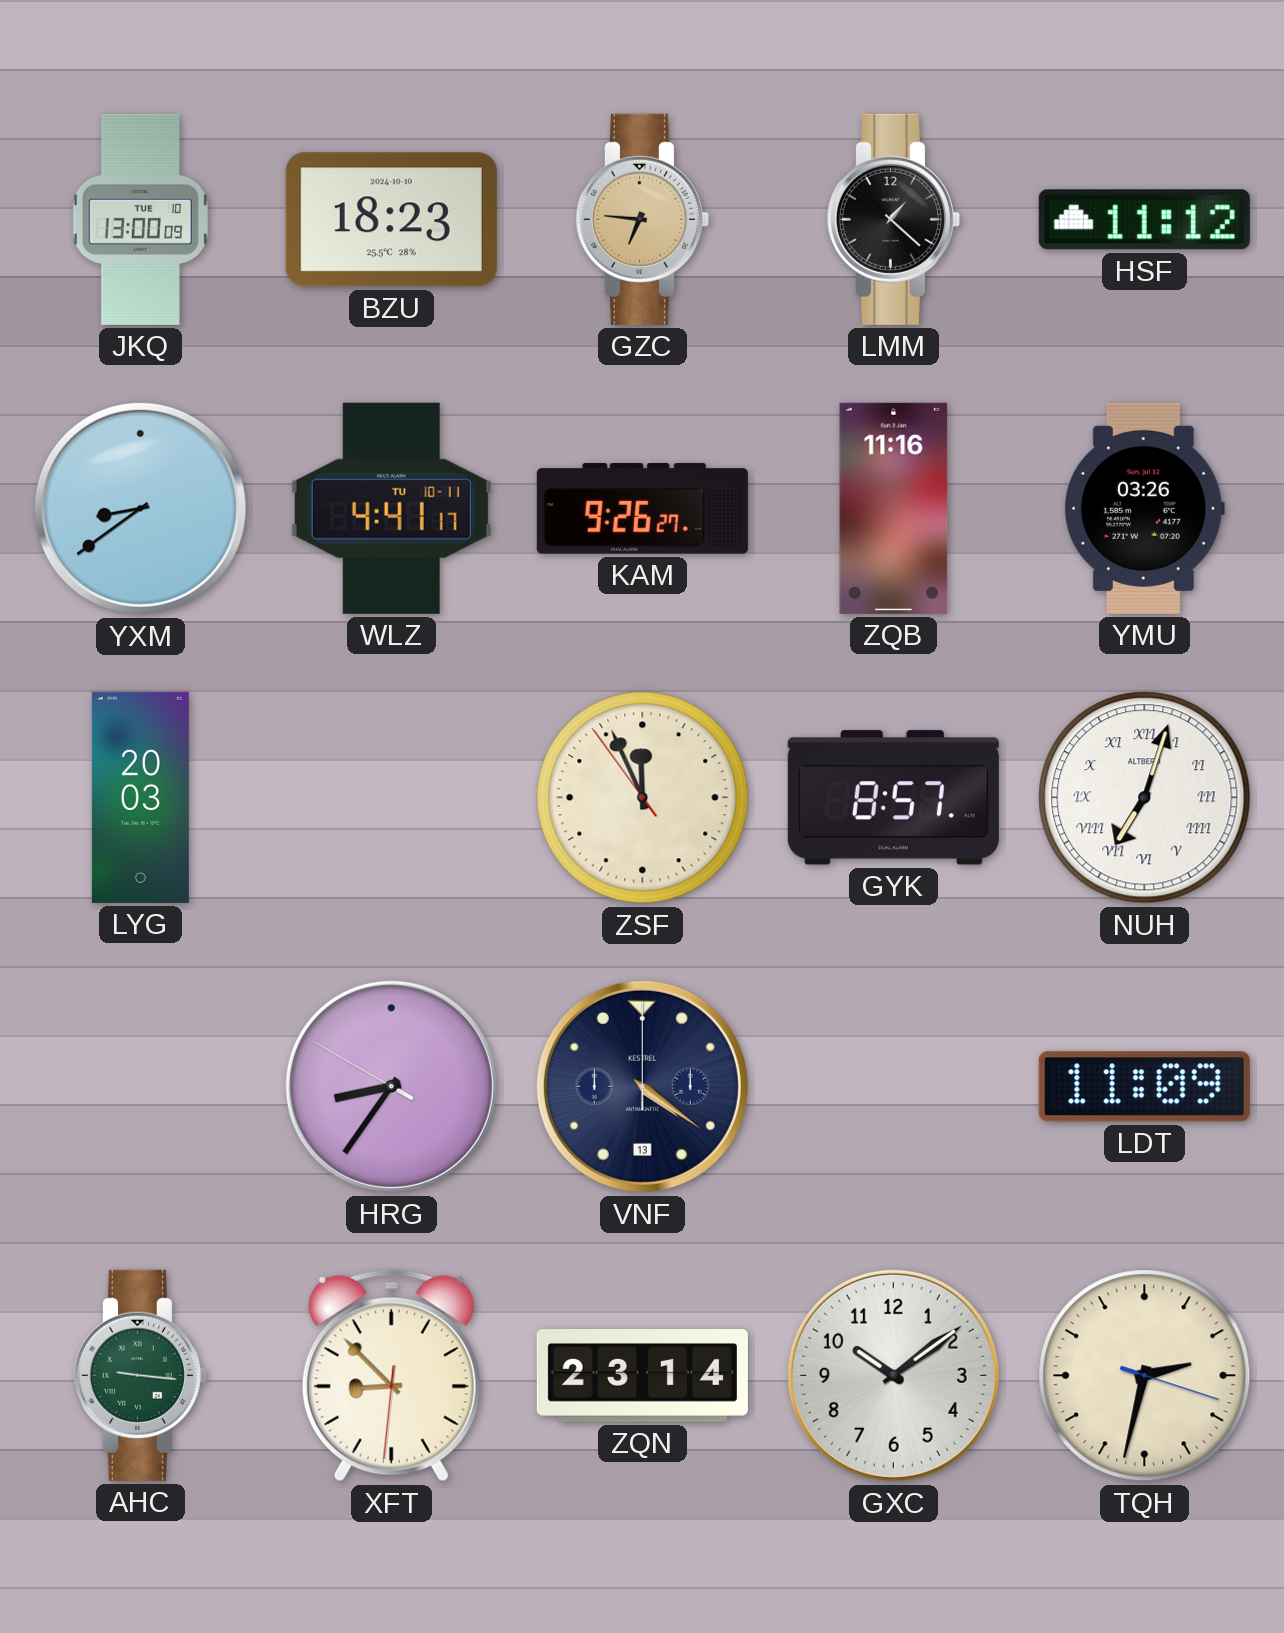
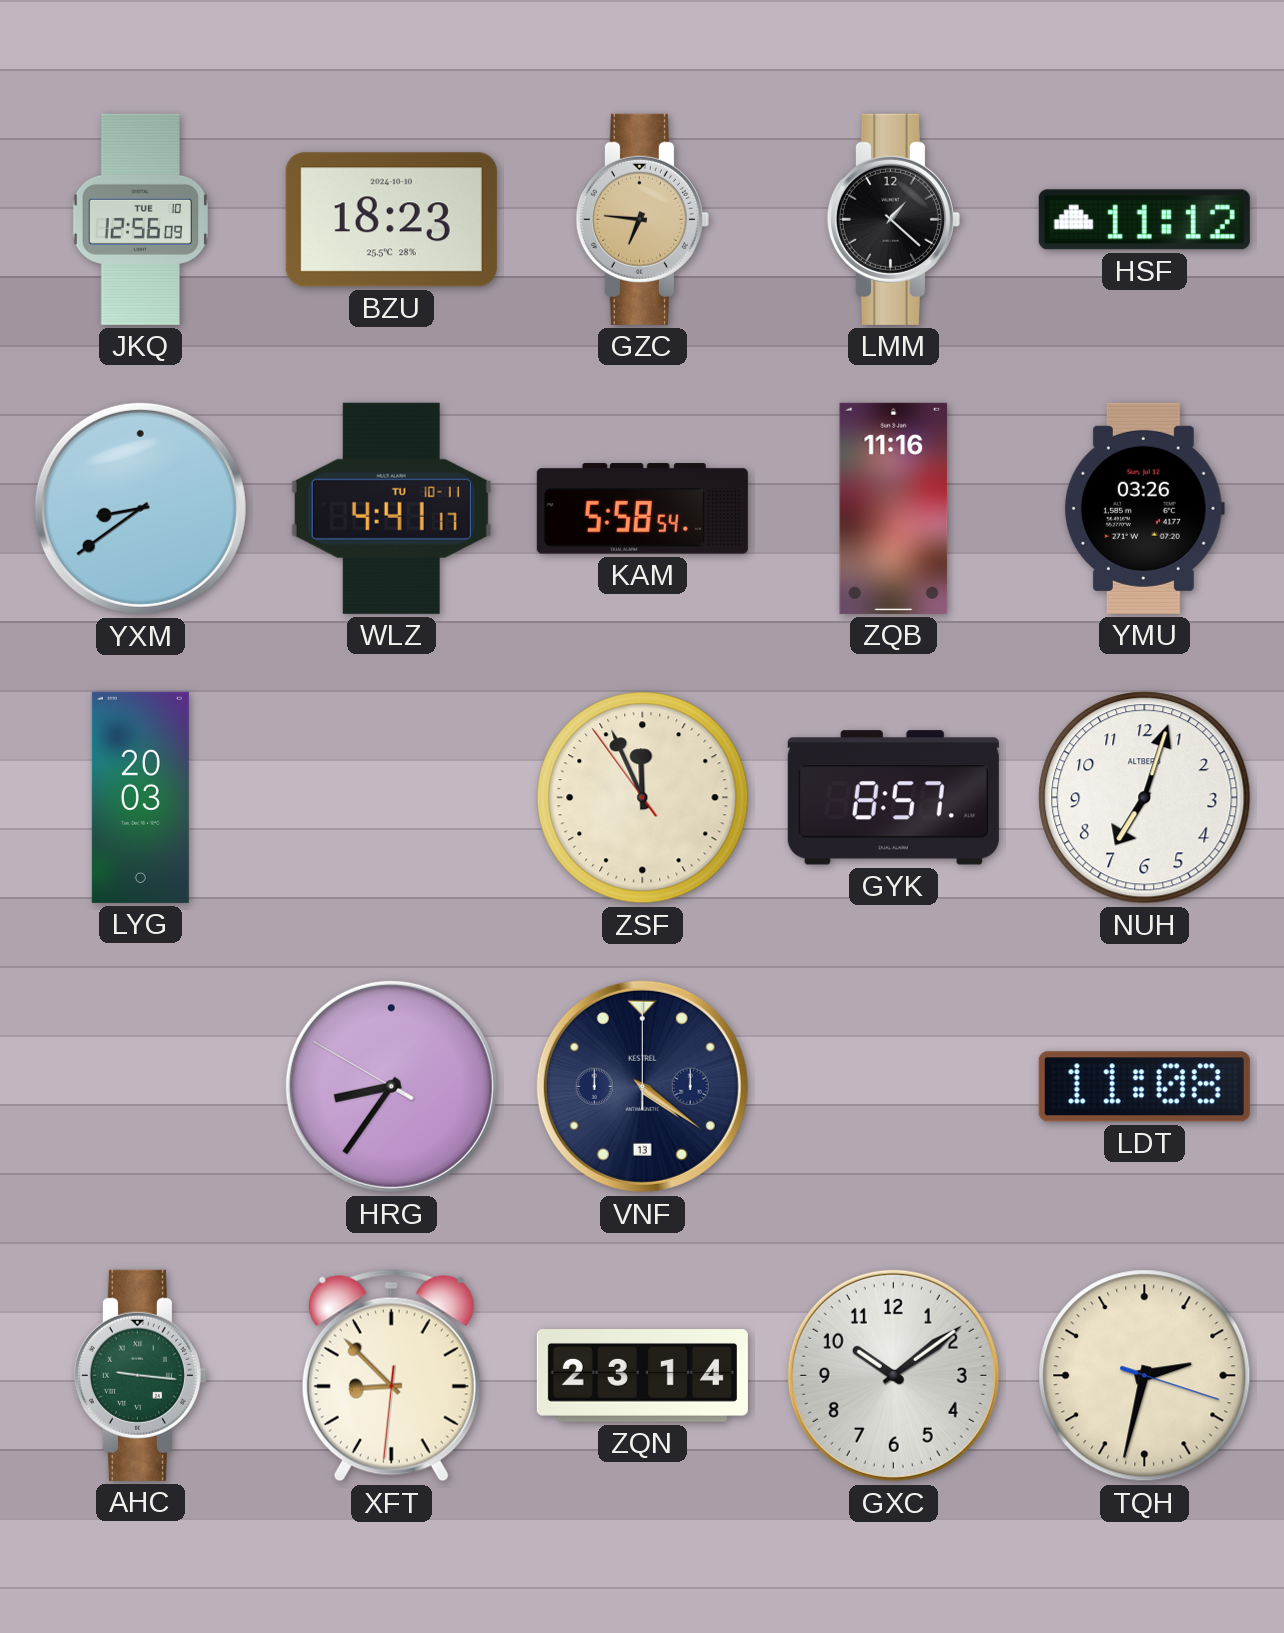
JKQ: 13:00 -> 12:56 (140, 219)
KAM: 9:26 -> 5:58 (642, 509)
NUH numerals: Roman -> Arabic (1145, 798)
LDT: 11:09 -> 11:08 (1144, 1087)
